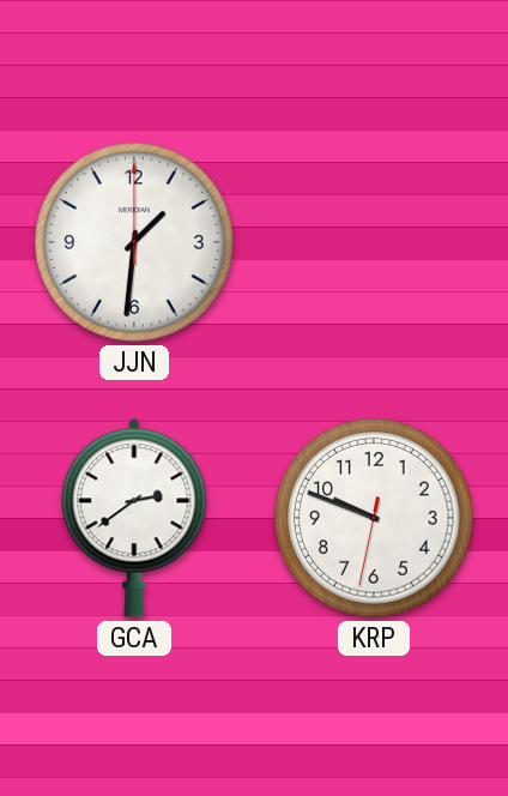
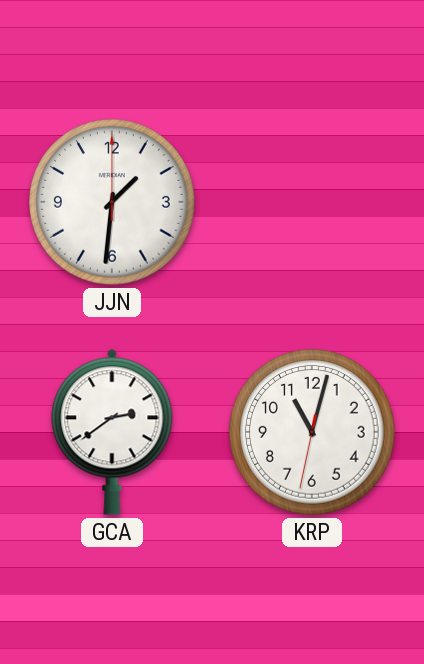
KRP: 9:48 -> 11:02 (312, 432)
